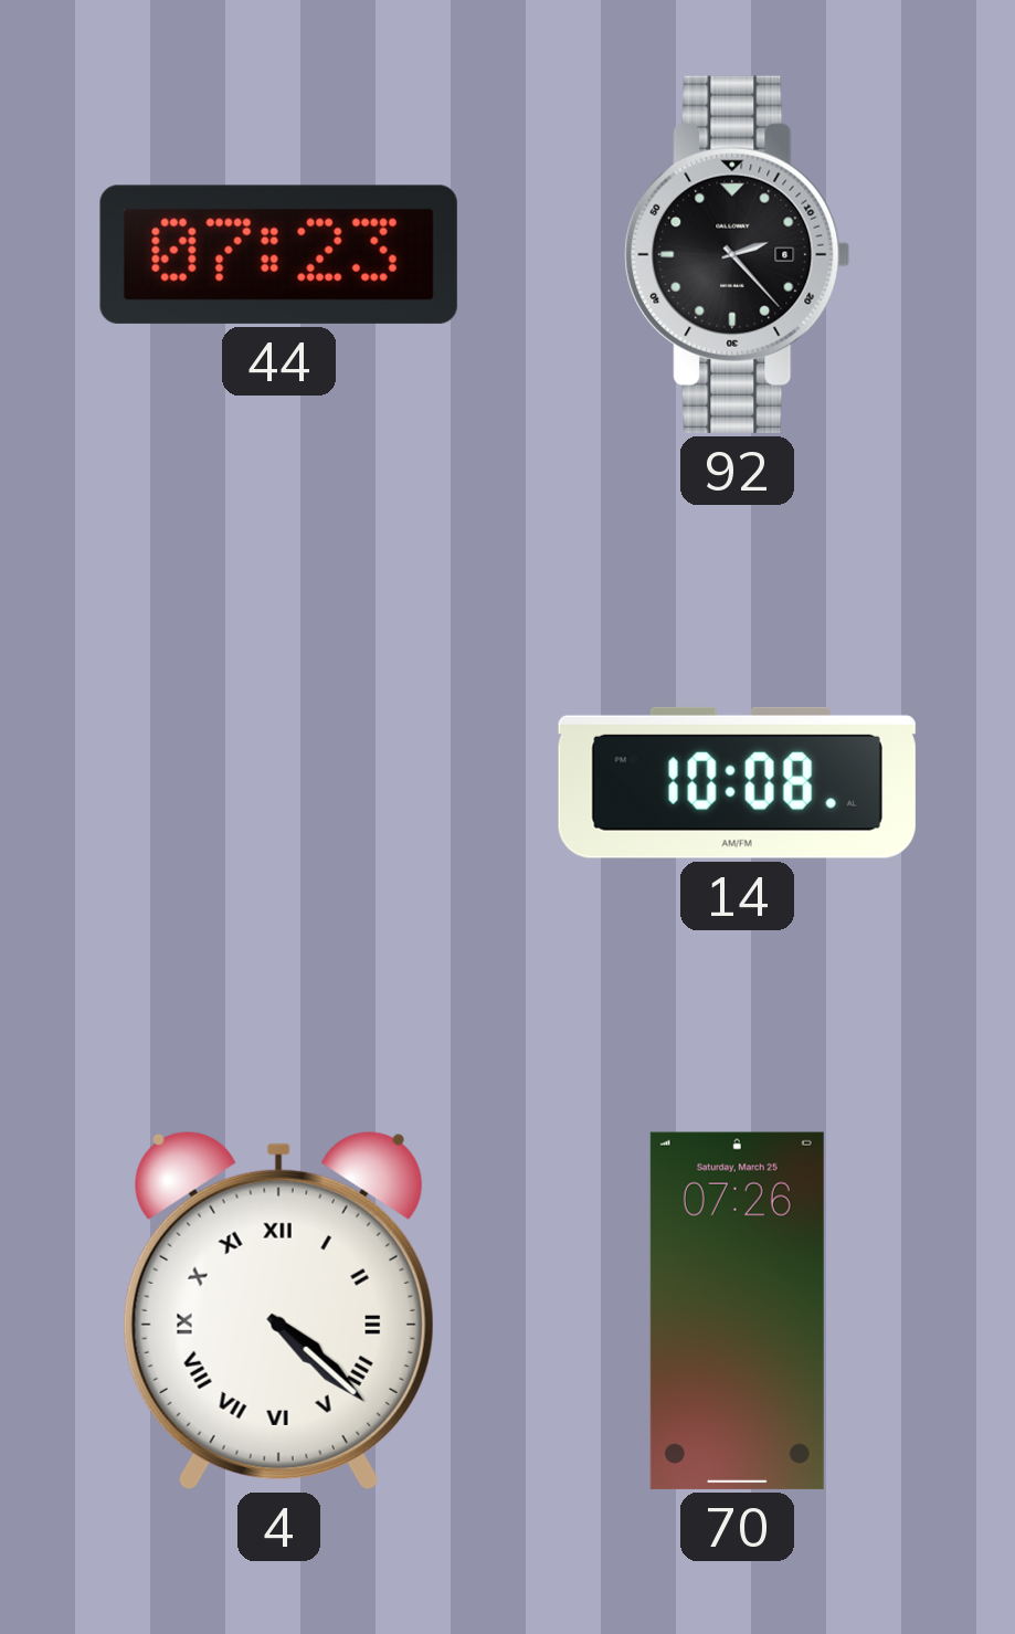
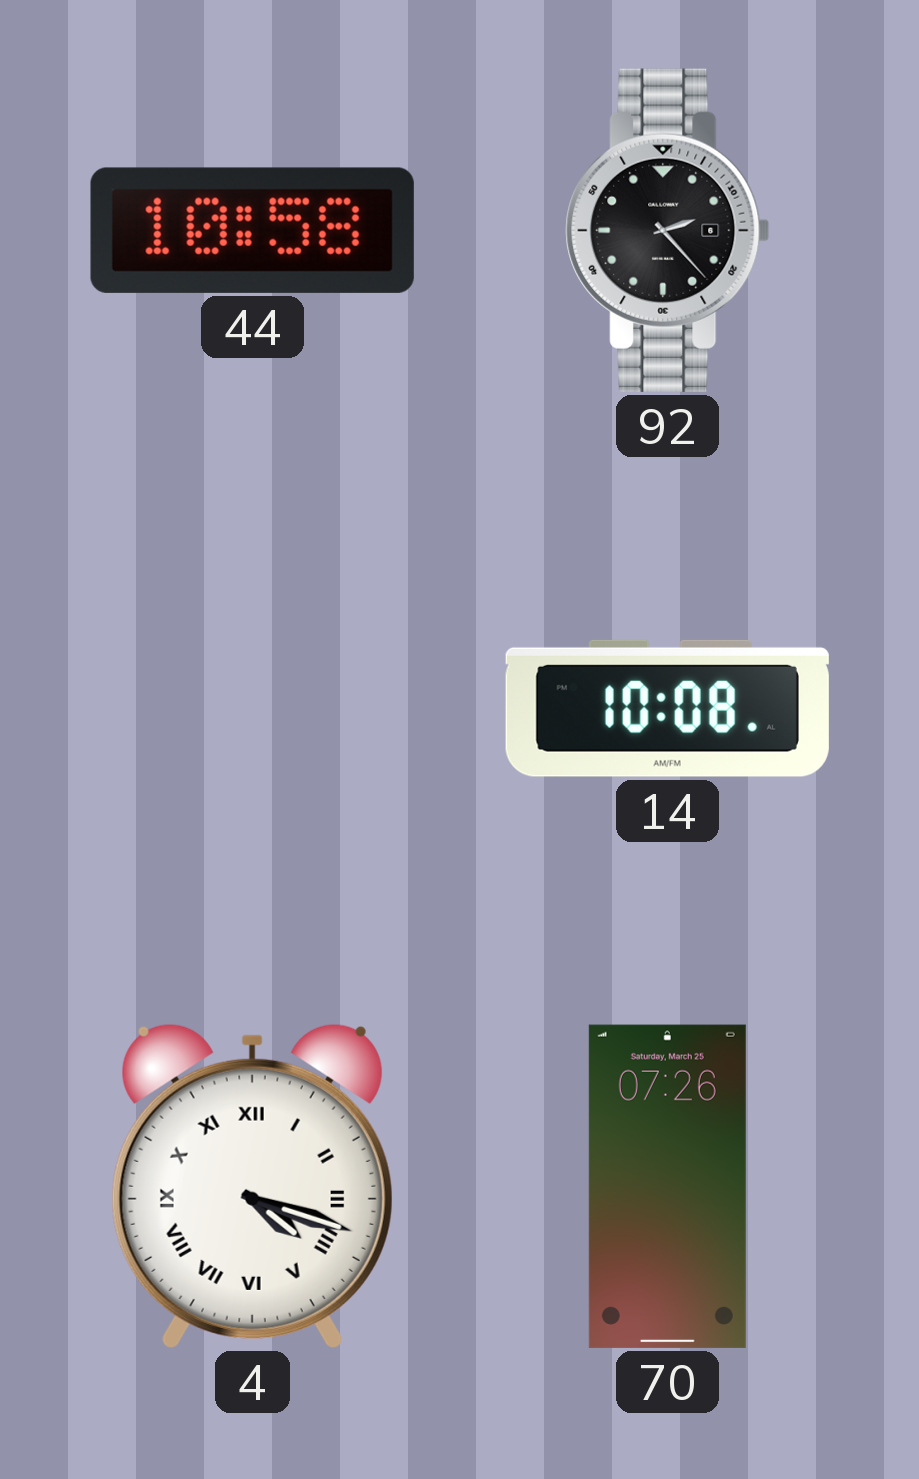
44: 07:23 -> 10:58 (252, 230)
4: 4:22 -> 4:18 (252, 1186)
